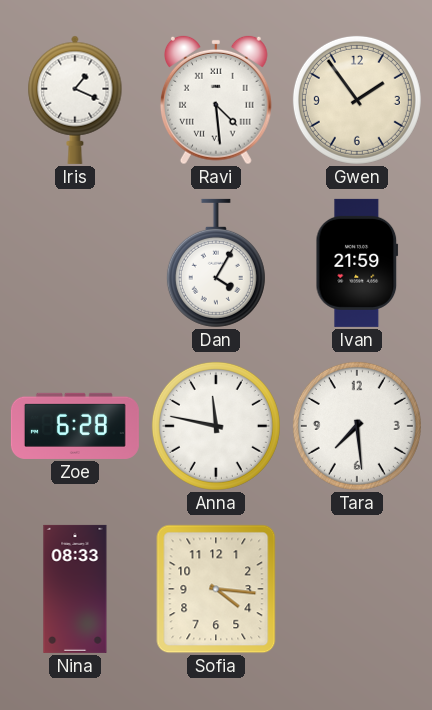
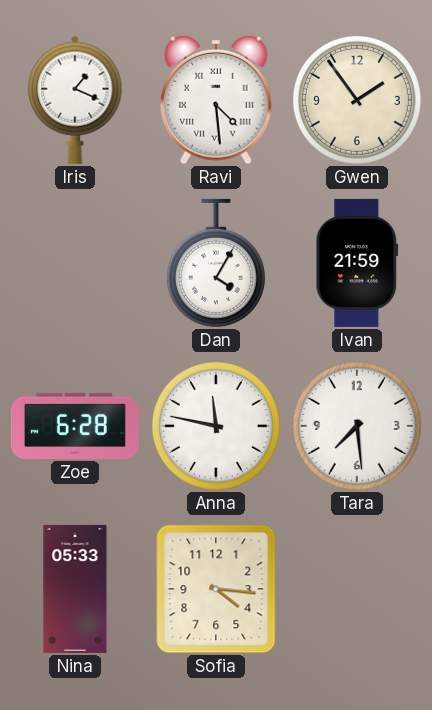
Nina: 08:33 -> 05:33 (75, 589)
